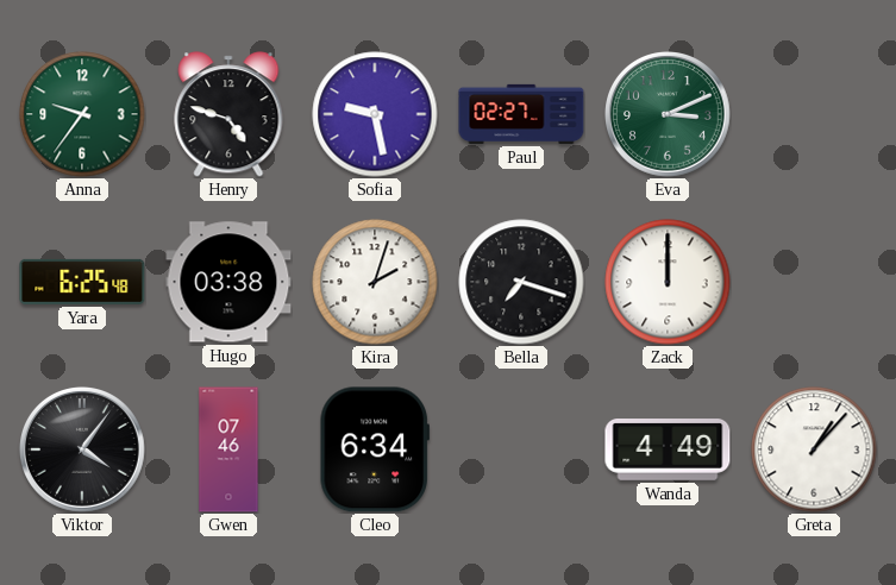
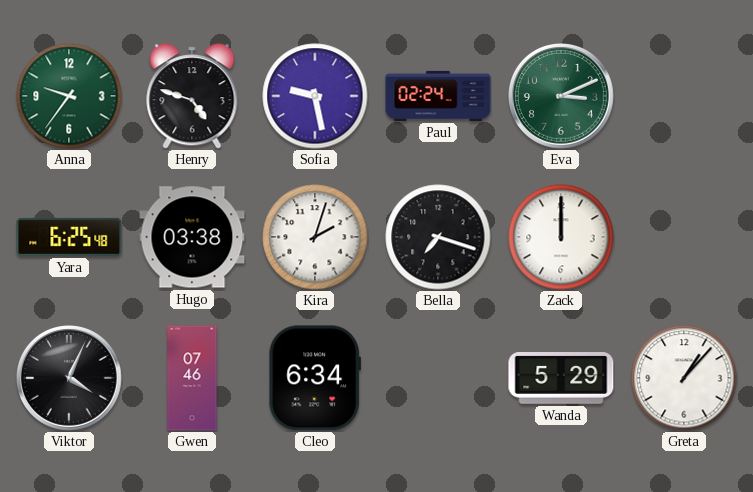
Paul: 02:27 -> 02:24 (438, 96)
Viktor: 4:06 -> 4:04 (70, 379)
Wanda: 4:49 -> 5:29 (561, 379)
